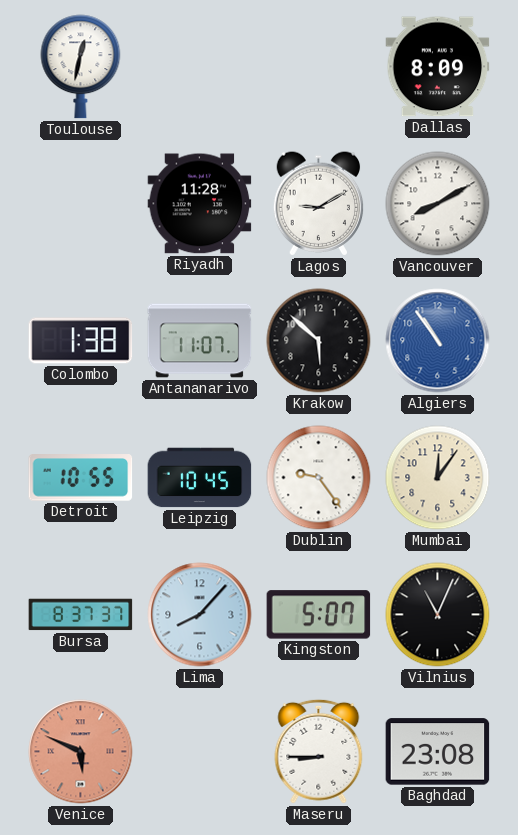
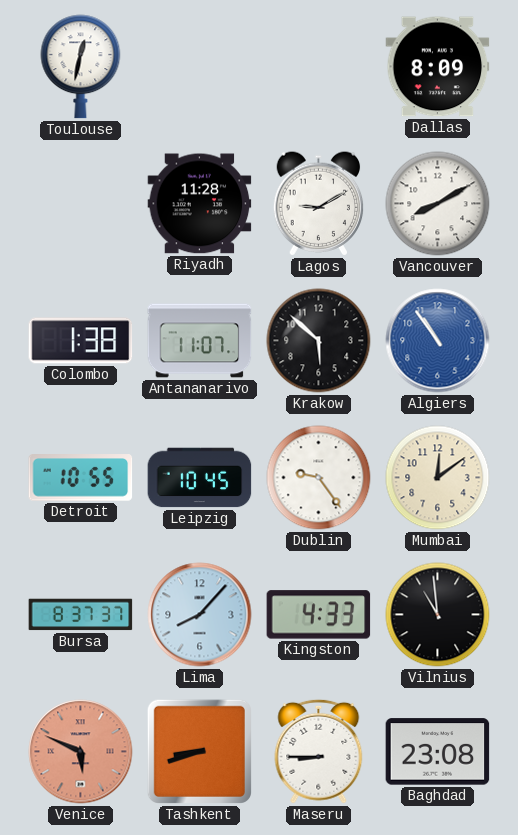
Mumbai: 12:06 -> 12:09 (438, 478)
Kingston: 5:07 -> 4:33 (319, 615)
Vilnius: 11:04 -> 10:59 (438, 615)
Tashkent: none -> 8:42 (199, 751)
